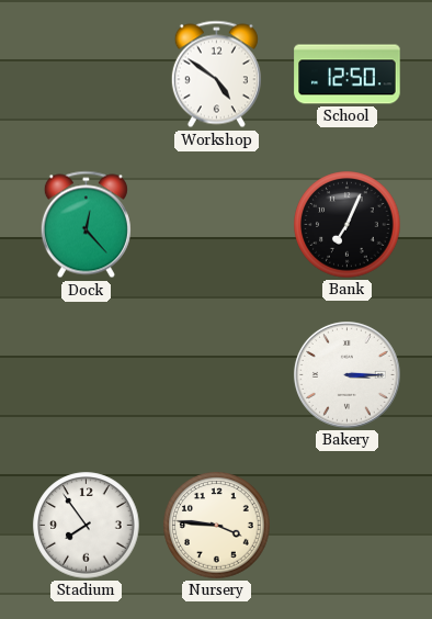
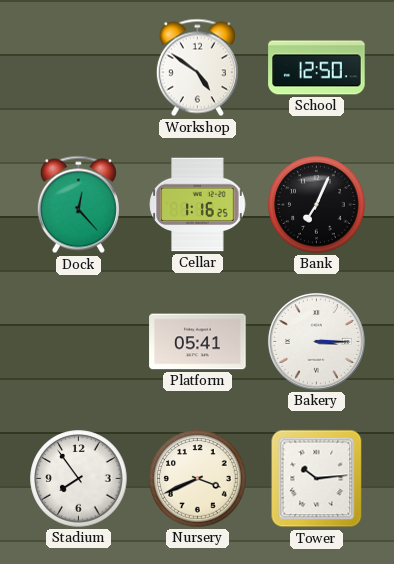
Cellar: none -> 1:16 (198, 205)
Platform: none -> 05:41 (198, 342)
Nursery: 3:46 -> 3:41 (198, 479)
Tower: none -> 10:14 (317, 479)
